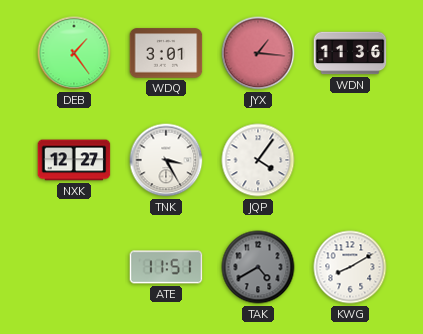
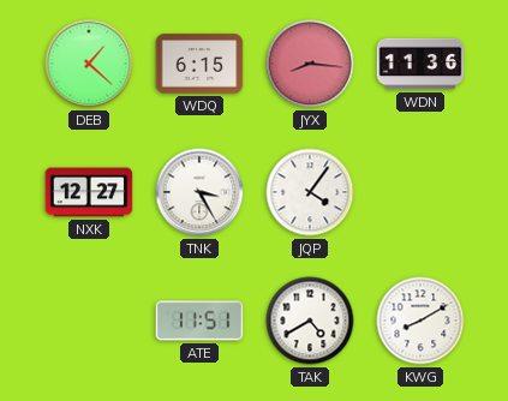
DEB: 1:24 -> 1:22 (89, 64)
WDQ: 3:01 -> 6:15 (199, 64)
JYX: 1:16 -> 8:16 (310, 64)
TAK dial: grey -> white (310, 321)
